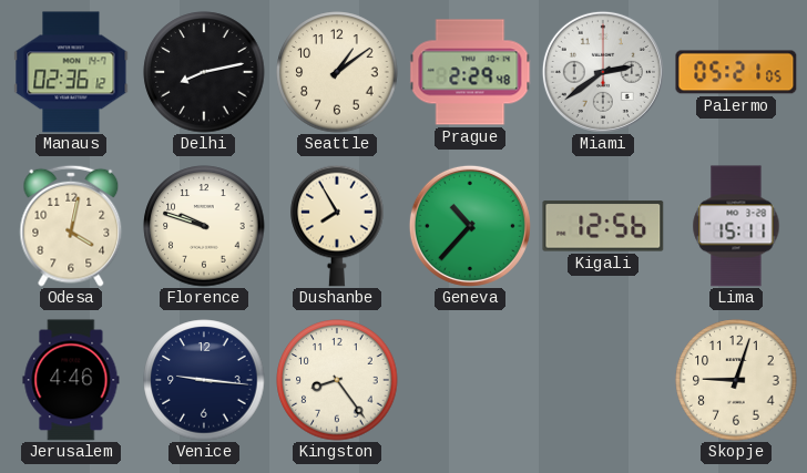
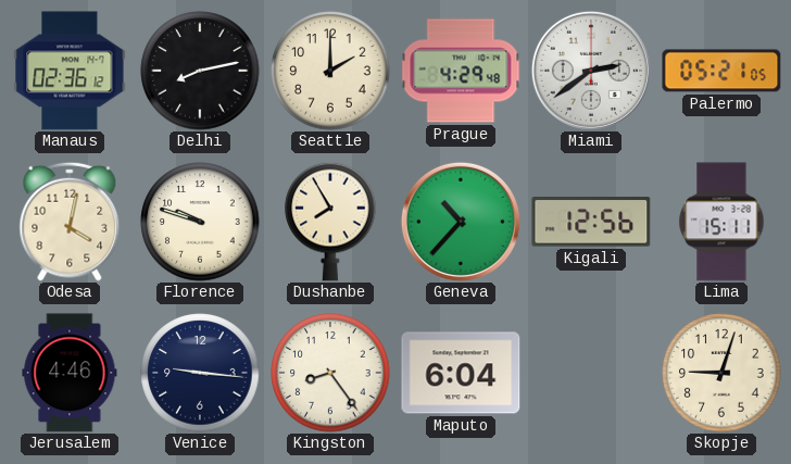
Seattle: 1:09 -> 2:00 (330, 71)
Prague: 2:29 -> 4:29 (461, 71)
Maputo: none -> 6:04 (461, 373)
